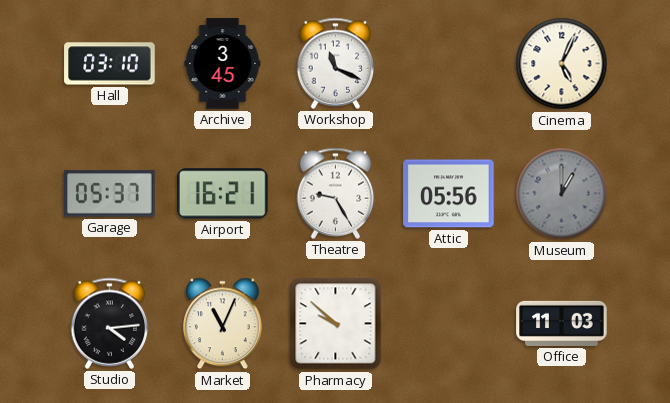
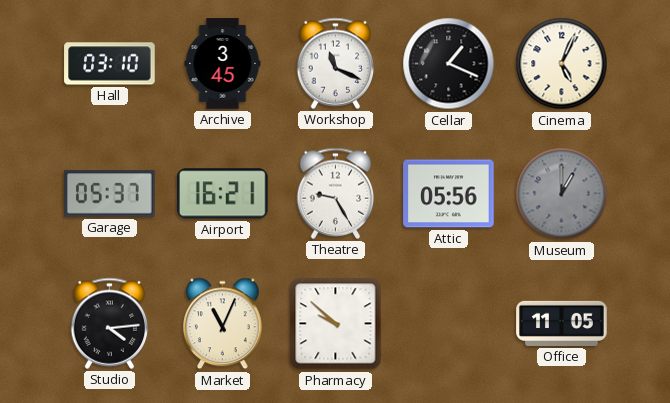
Cellar: none -> 1:19 (449, 64)
Office: 11:03 -> 11:05 (562, 323)
